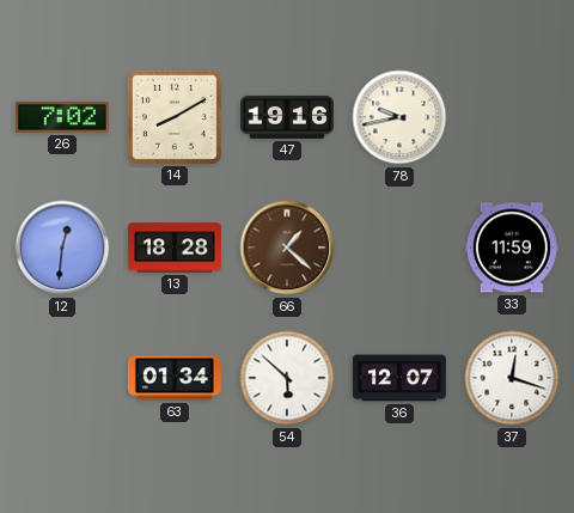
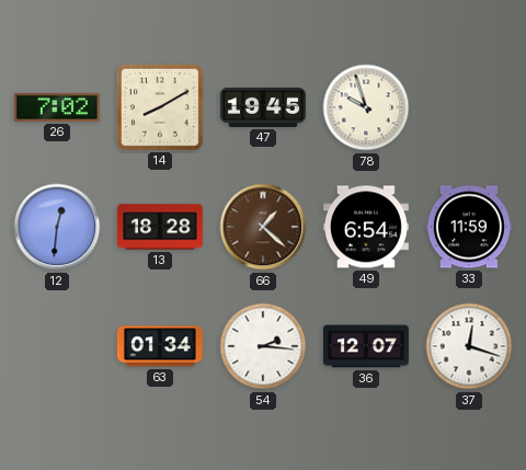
47: 19:16 -> 19:45 (263, 107)
78: 9:43 -> 9:57 (366, 107)
49: none -> 6:54 (366, 227)
54: 5:52 -> 2:16 (263, 346)
